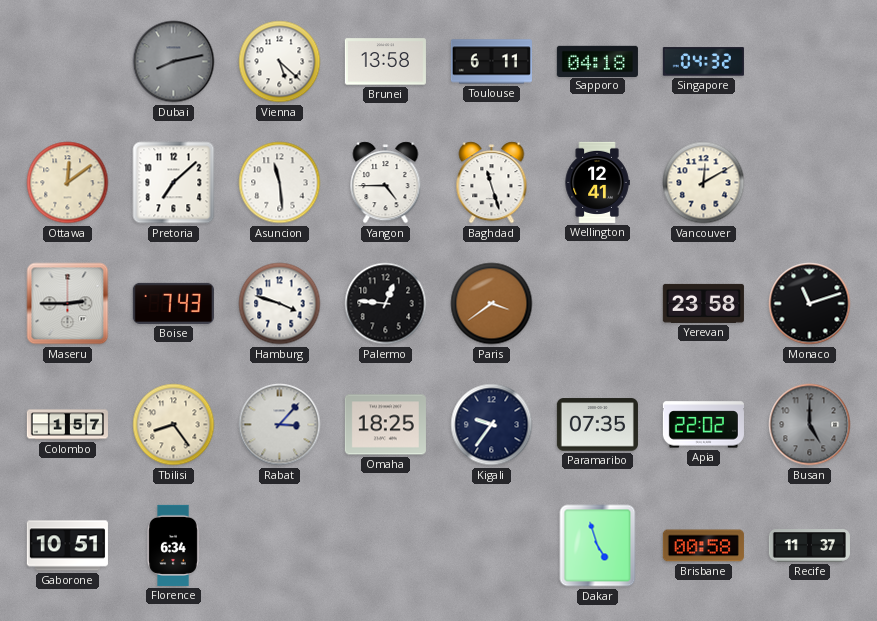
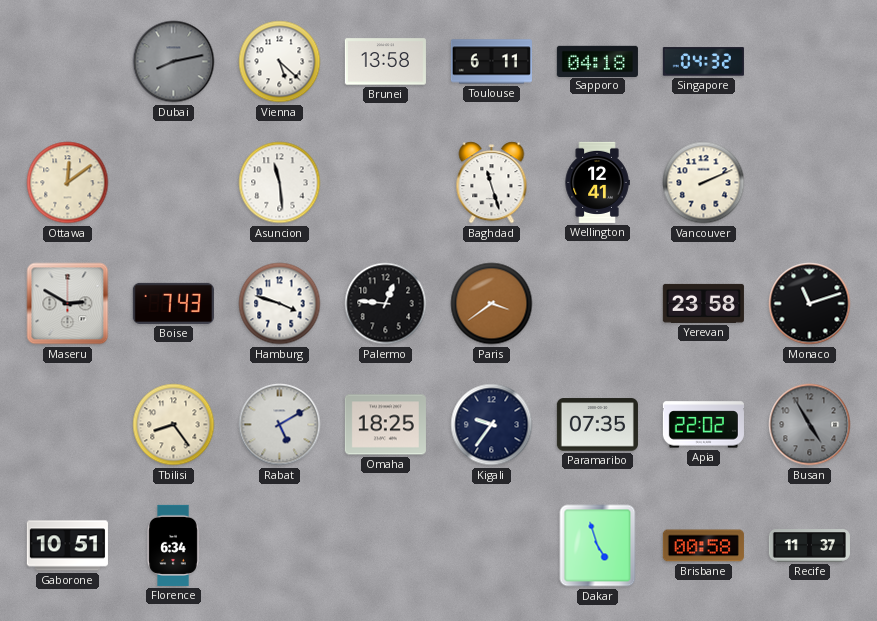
Pretoria: 7:08 -> none (174, 183)
Yangon: 4:45 -> none (386, 183)
Vancouver: 12:10 -> 2:11 (704, 183)
Maseru: 2:45 -> 2:50 (68, 304)
Colombo: 1:57 -> none (67, 425)
Rabat: 3:07 -> 5:10 (280, 425)
Busan: 5:00 -> 4:55 (810, 425)
